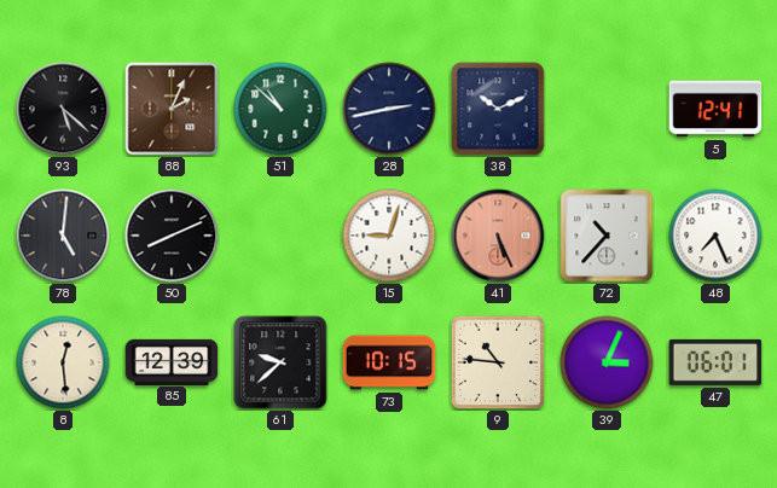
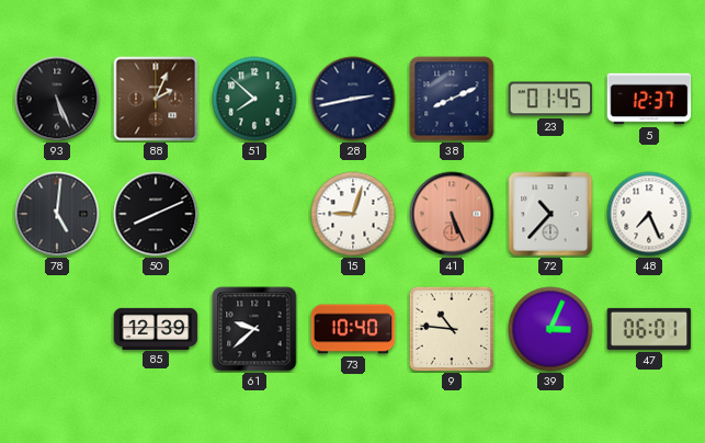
93: 5:22 -> 5:26 (57, 99)
51: 10:52 -> 7:52 (254, 99)
38: 10:11 -> 8:11 (452, 99)
23: none -> 01:45 (550, 99)
5: 12:41 -> 12:37 (649, 99)
8: 12:29 -> none (63, 362)
73: 10:15 -> 10:40 (353, 329)
